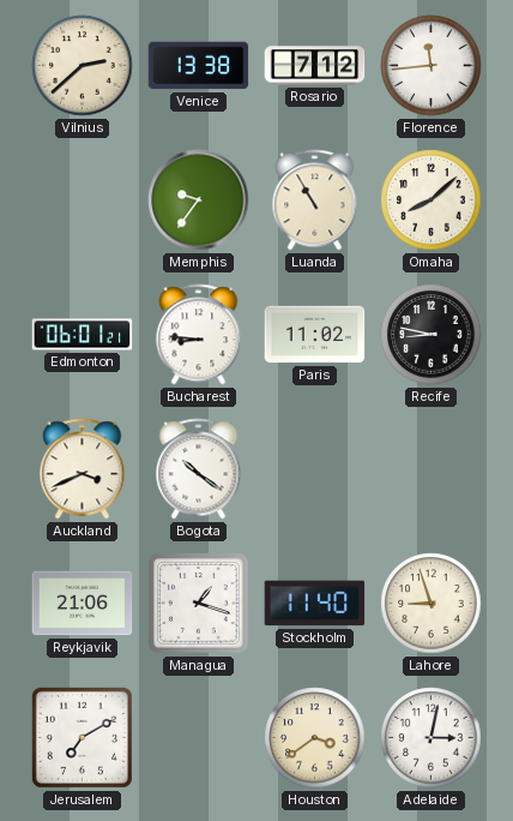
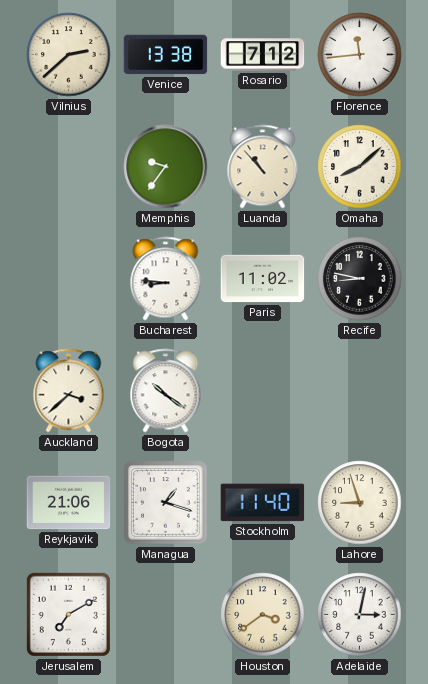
Luanda: 10:55 -> 10:53 (263, 167)
Edmonton: 06:01 -> none (83, 335)
Auckland: 3:41 -> 3:38 (69, 391)
